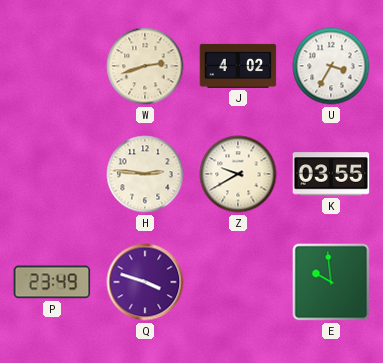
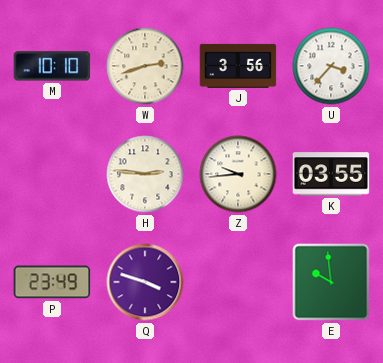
M: none -> 10:10 (52, 66)
J: 4:02 -> 3:56 (238, 66)
U: 3:35 -> 3:37 (331, 66)
Z: 9:40 -> 9:44 (238, 174)
